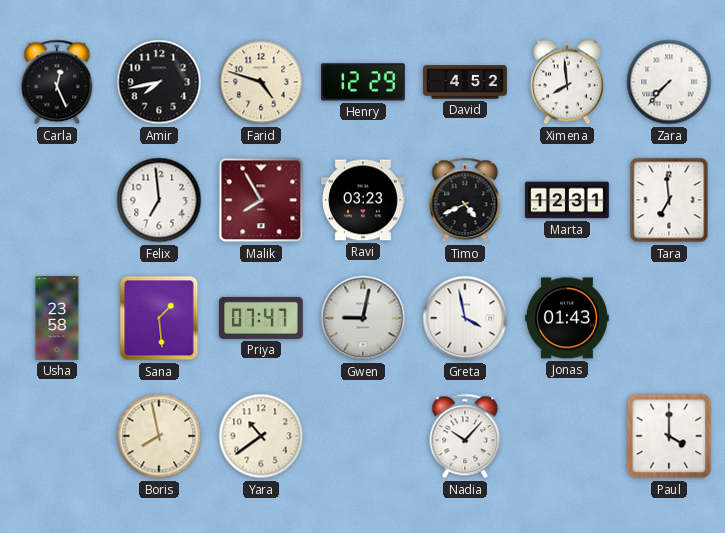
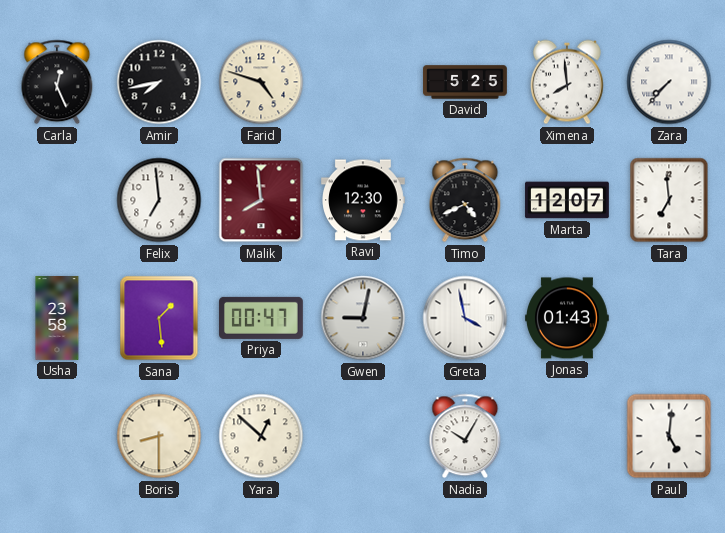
Henry: 12:29 -> none (364, 82)
David: 4:52 -> 5:25 (465, 82)
Malik: 7:55 -> 7:59 (261, 200)
Ravi: 03:23 -> 12:30 (364, 200)
Marta: 12:31 -> 12:07 (567, 200)
Priya: 07:47 -> 00:47 (262, 318)
Boris: 7:58 -> 8:30 (159, 436)
Yara: 10:39 -> 12:52 (261, 436)
Nadia: 10:07 -> 10:05 (465, 436)
Paul: 4:00 -> 5:01 (669, 436)
